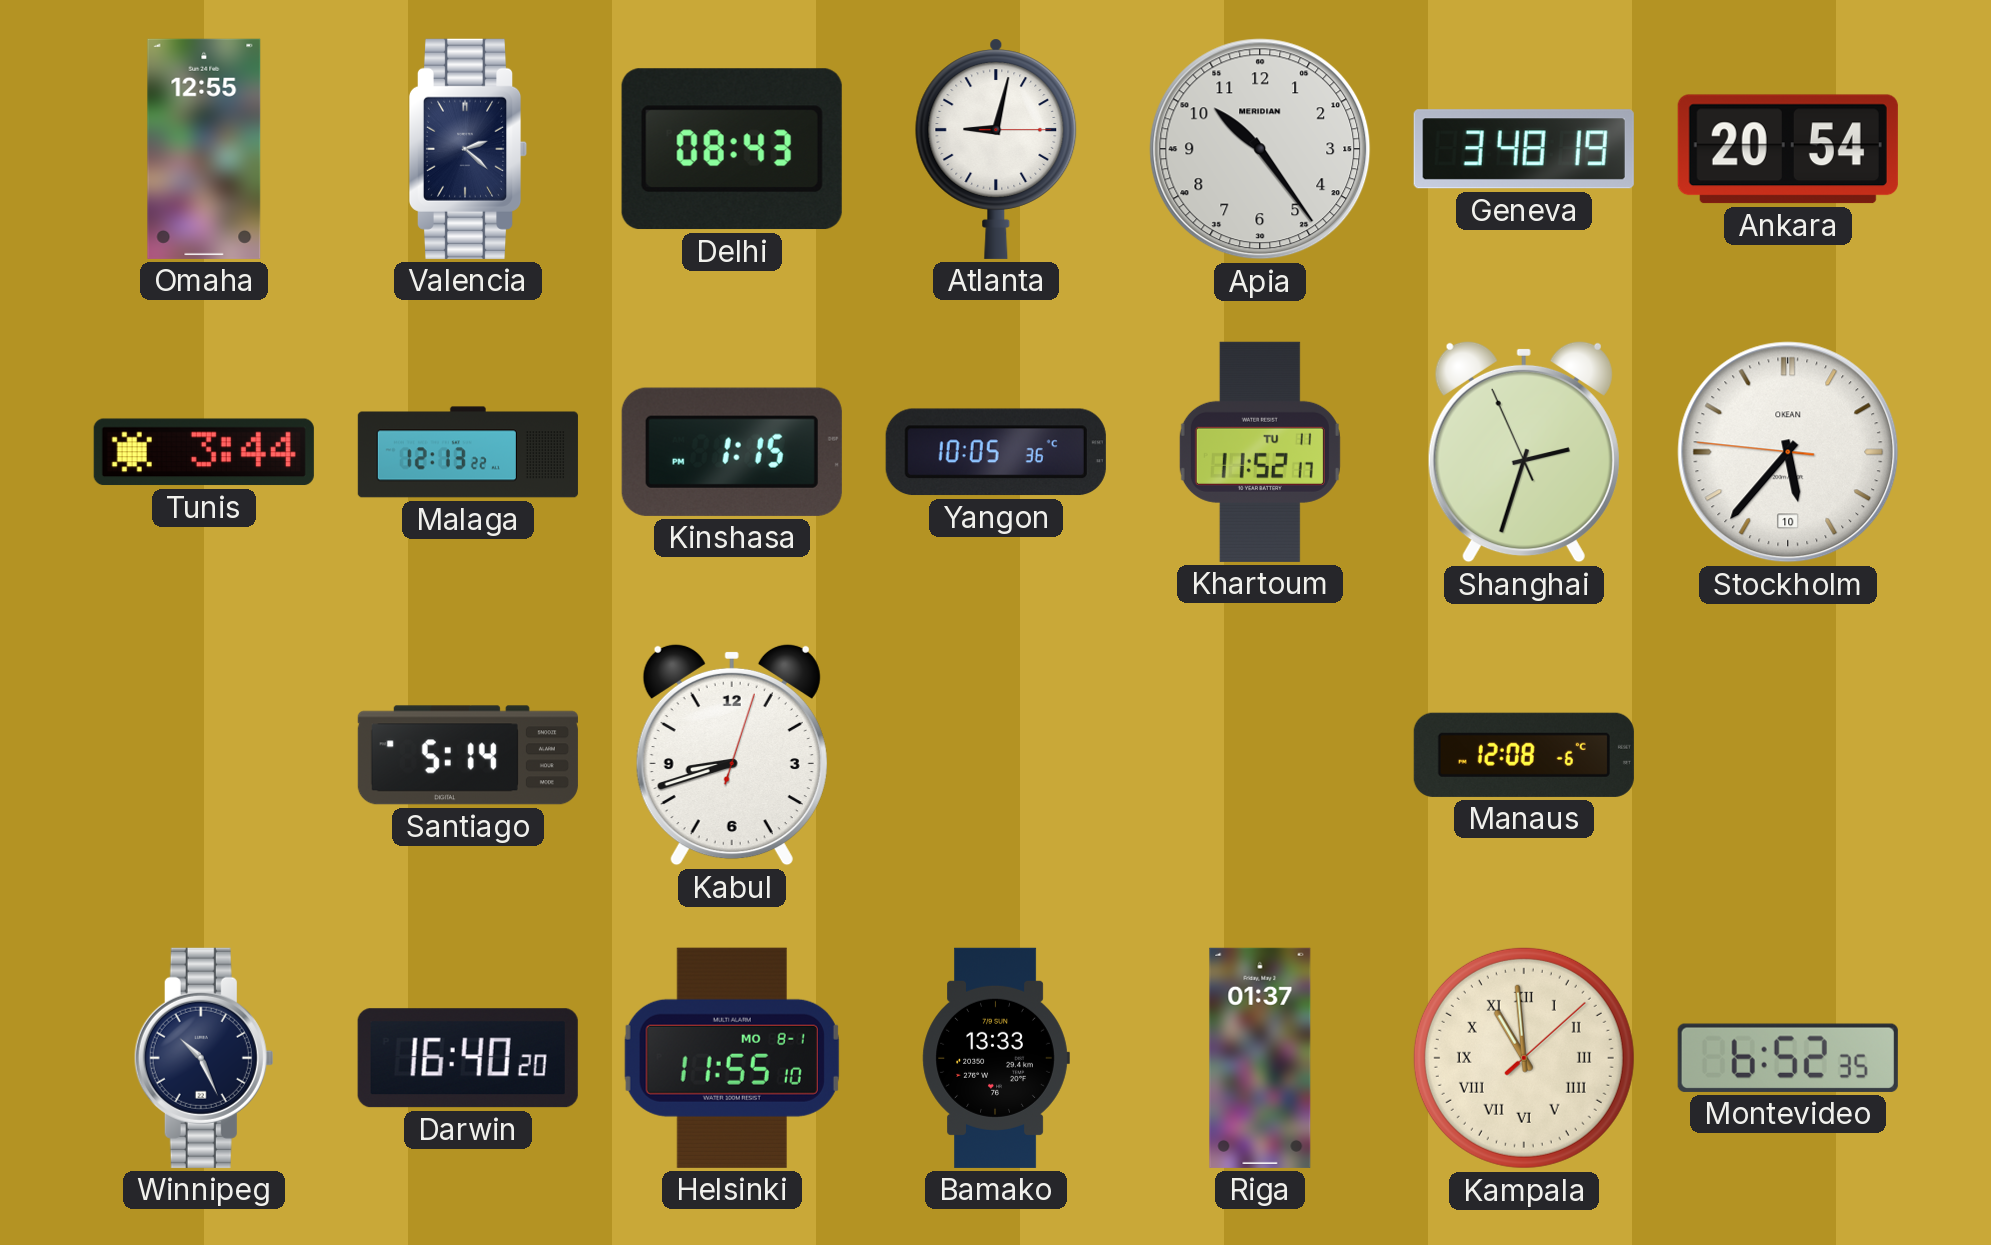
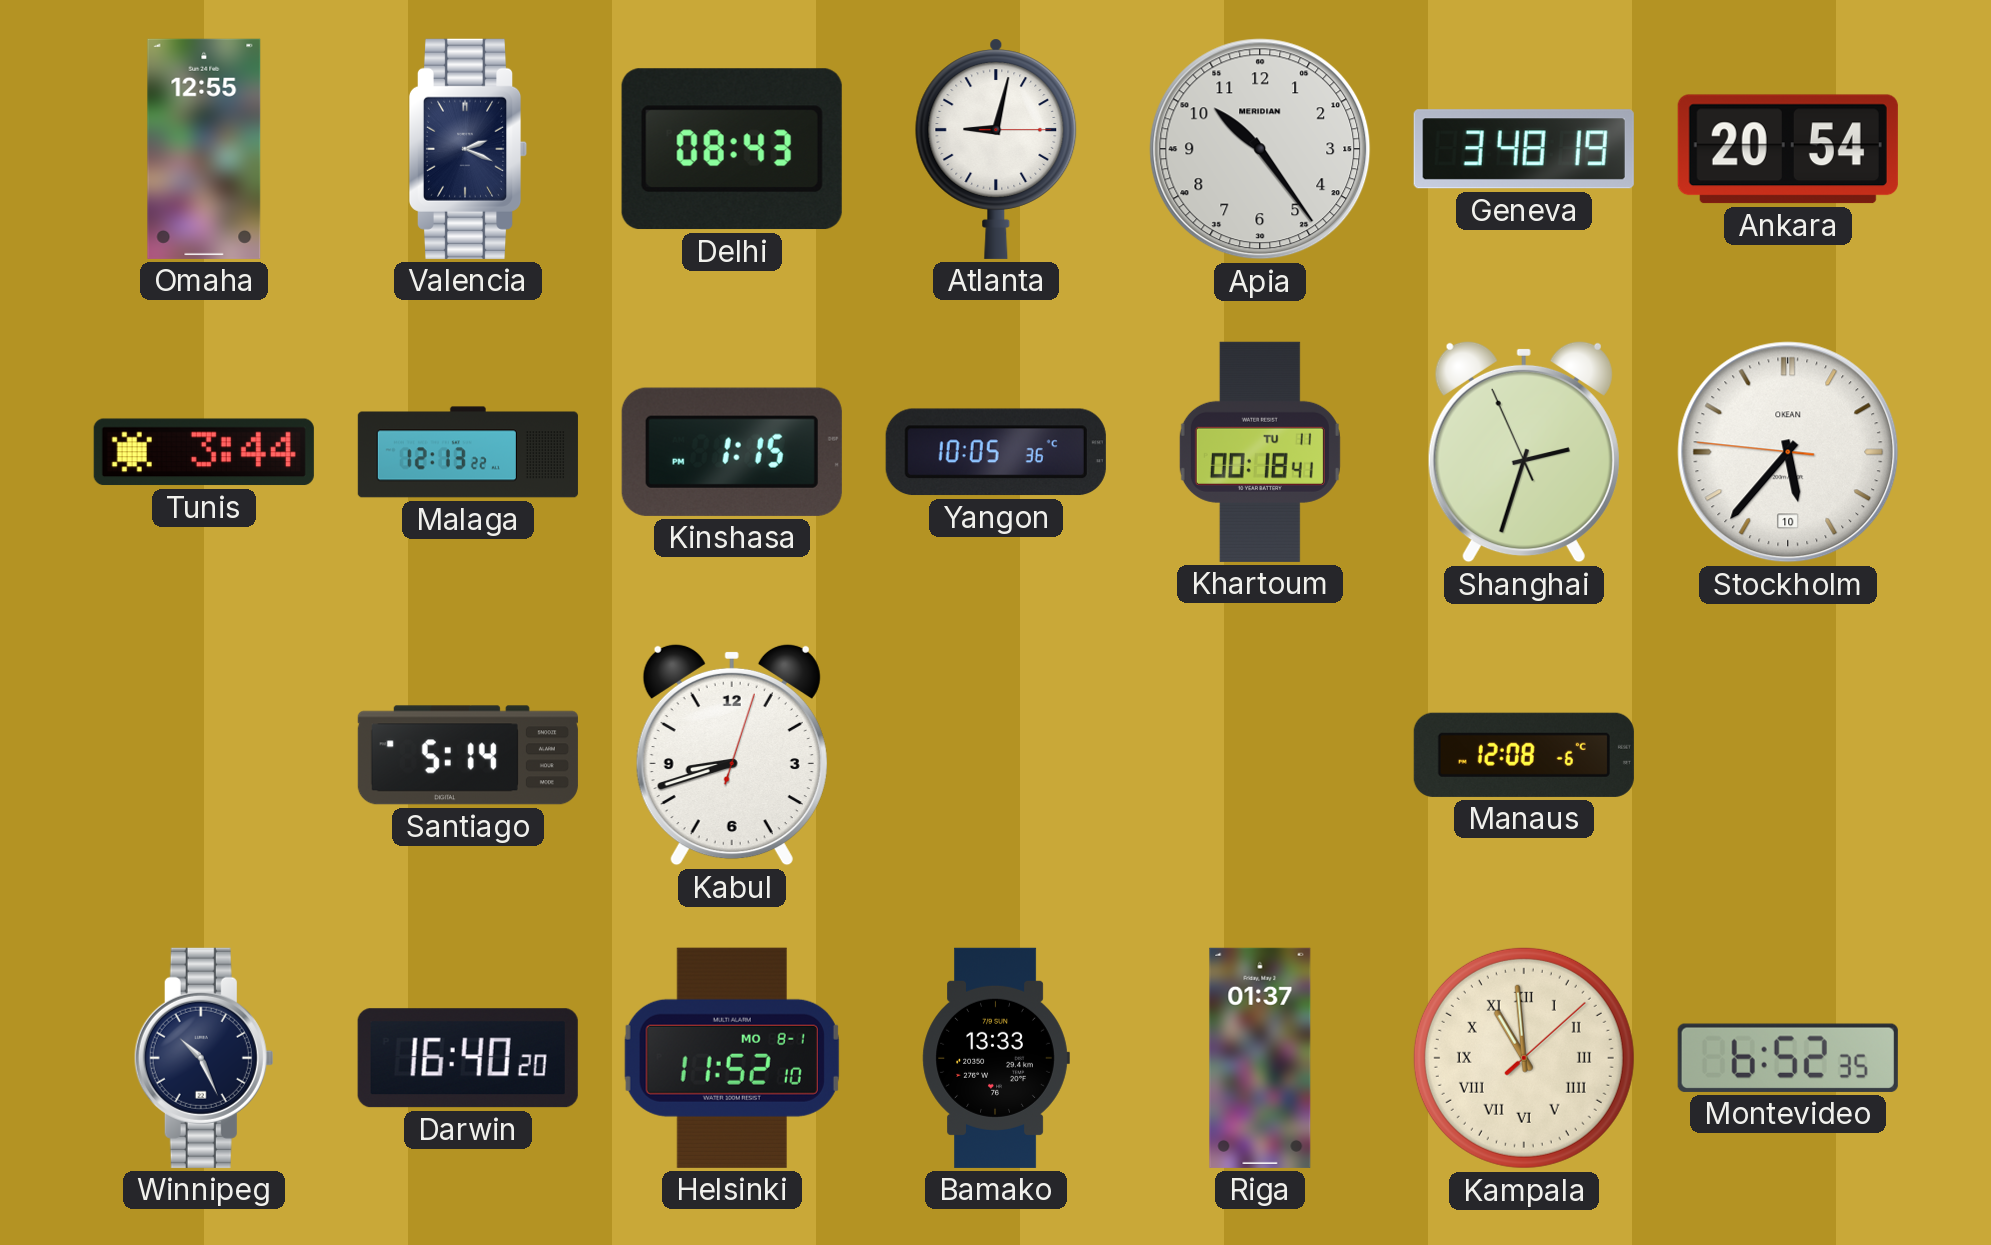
Valencia: 2:22 -> 2:19 (468, 149)
Khartoum: 11:52 -> 00:18 (1260, 452)
Helsinki: 11:55 -> 11:52 (732, 1058)
